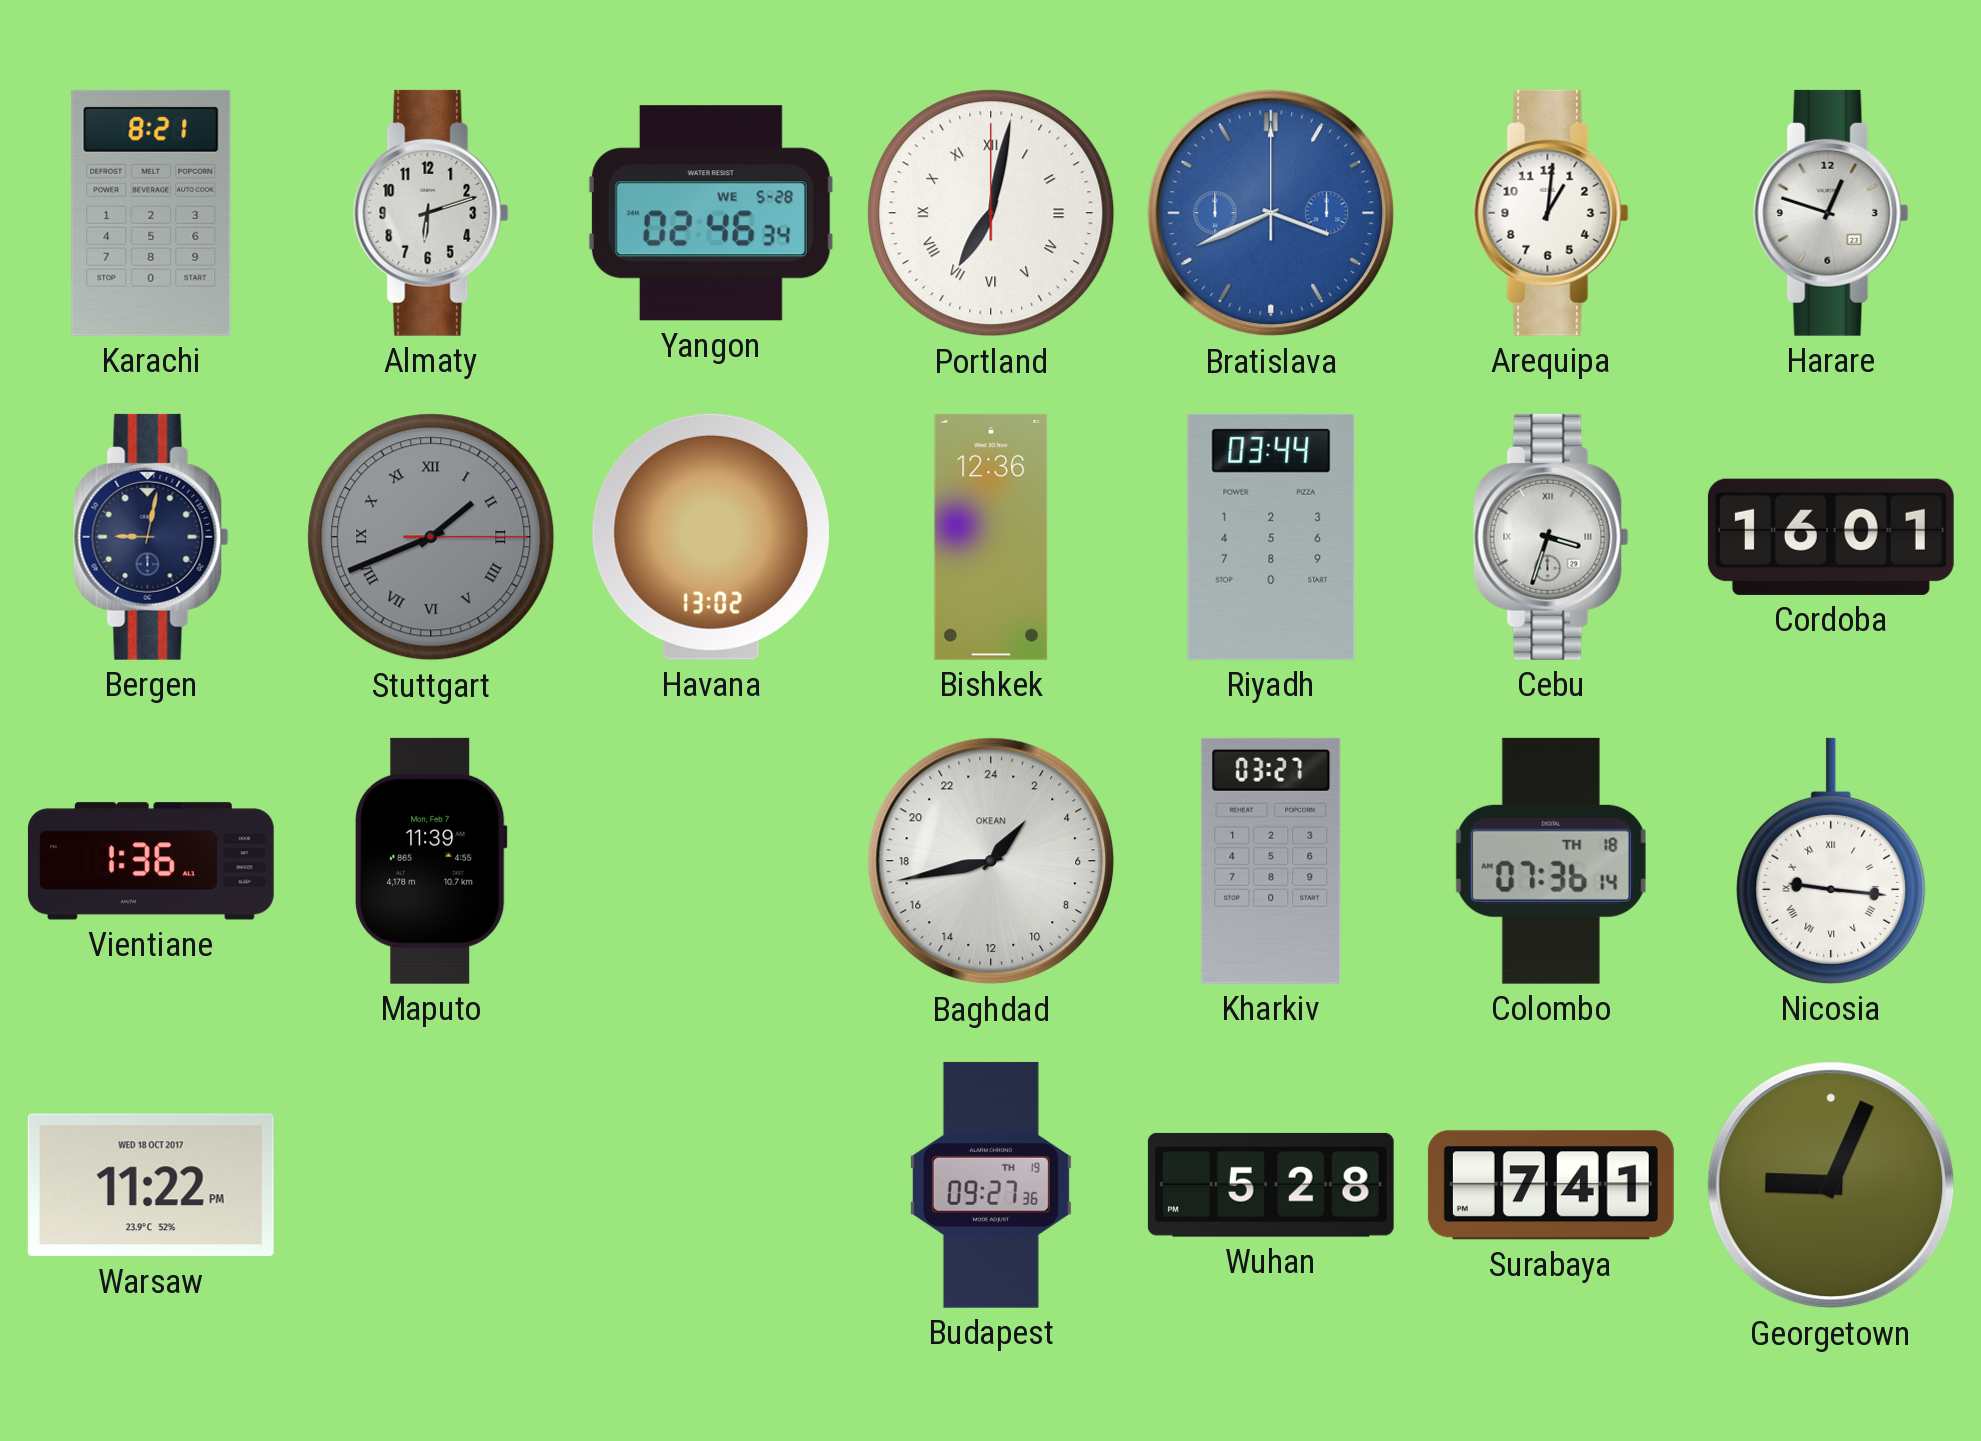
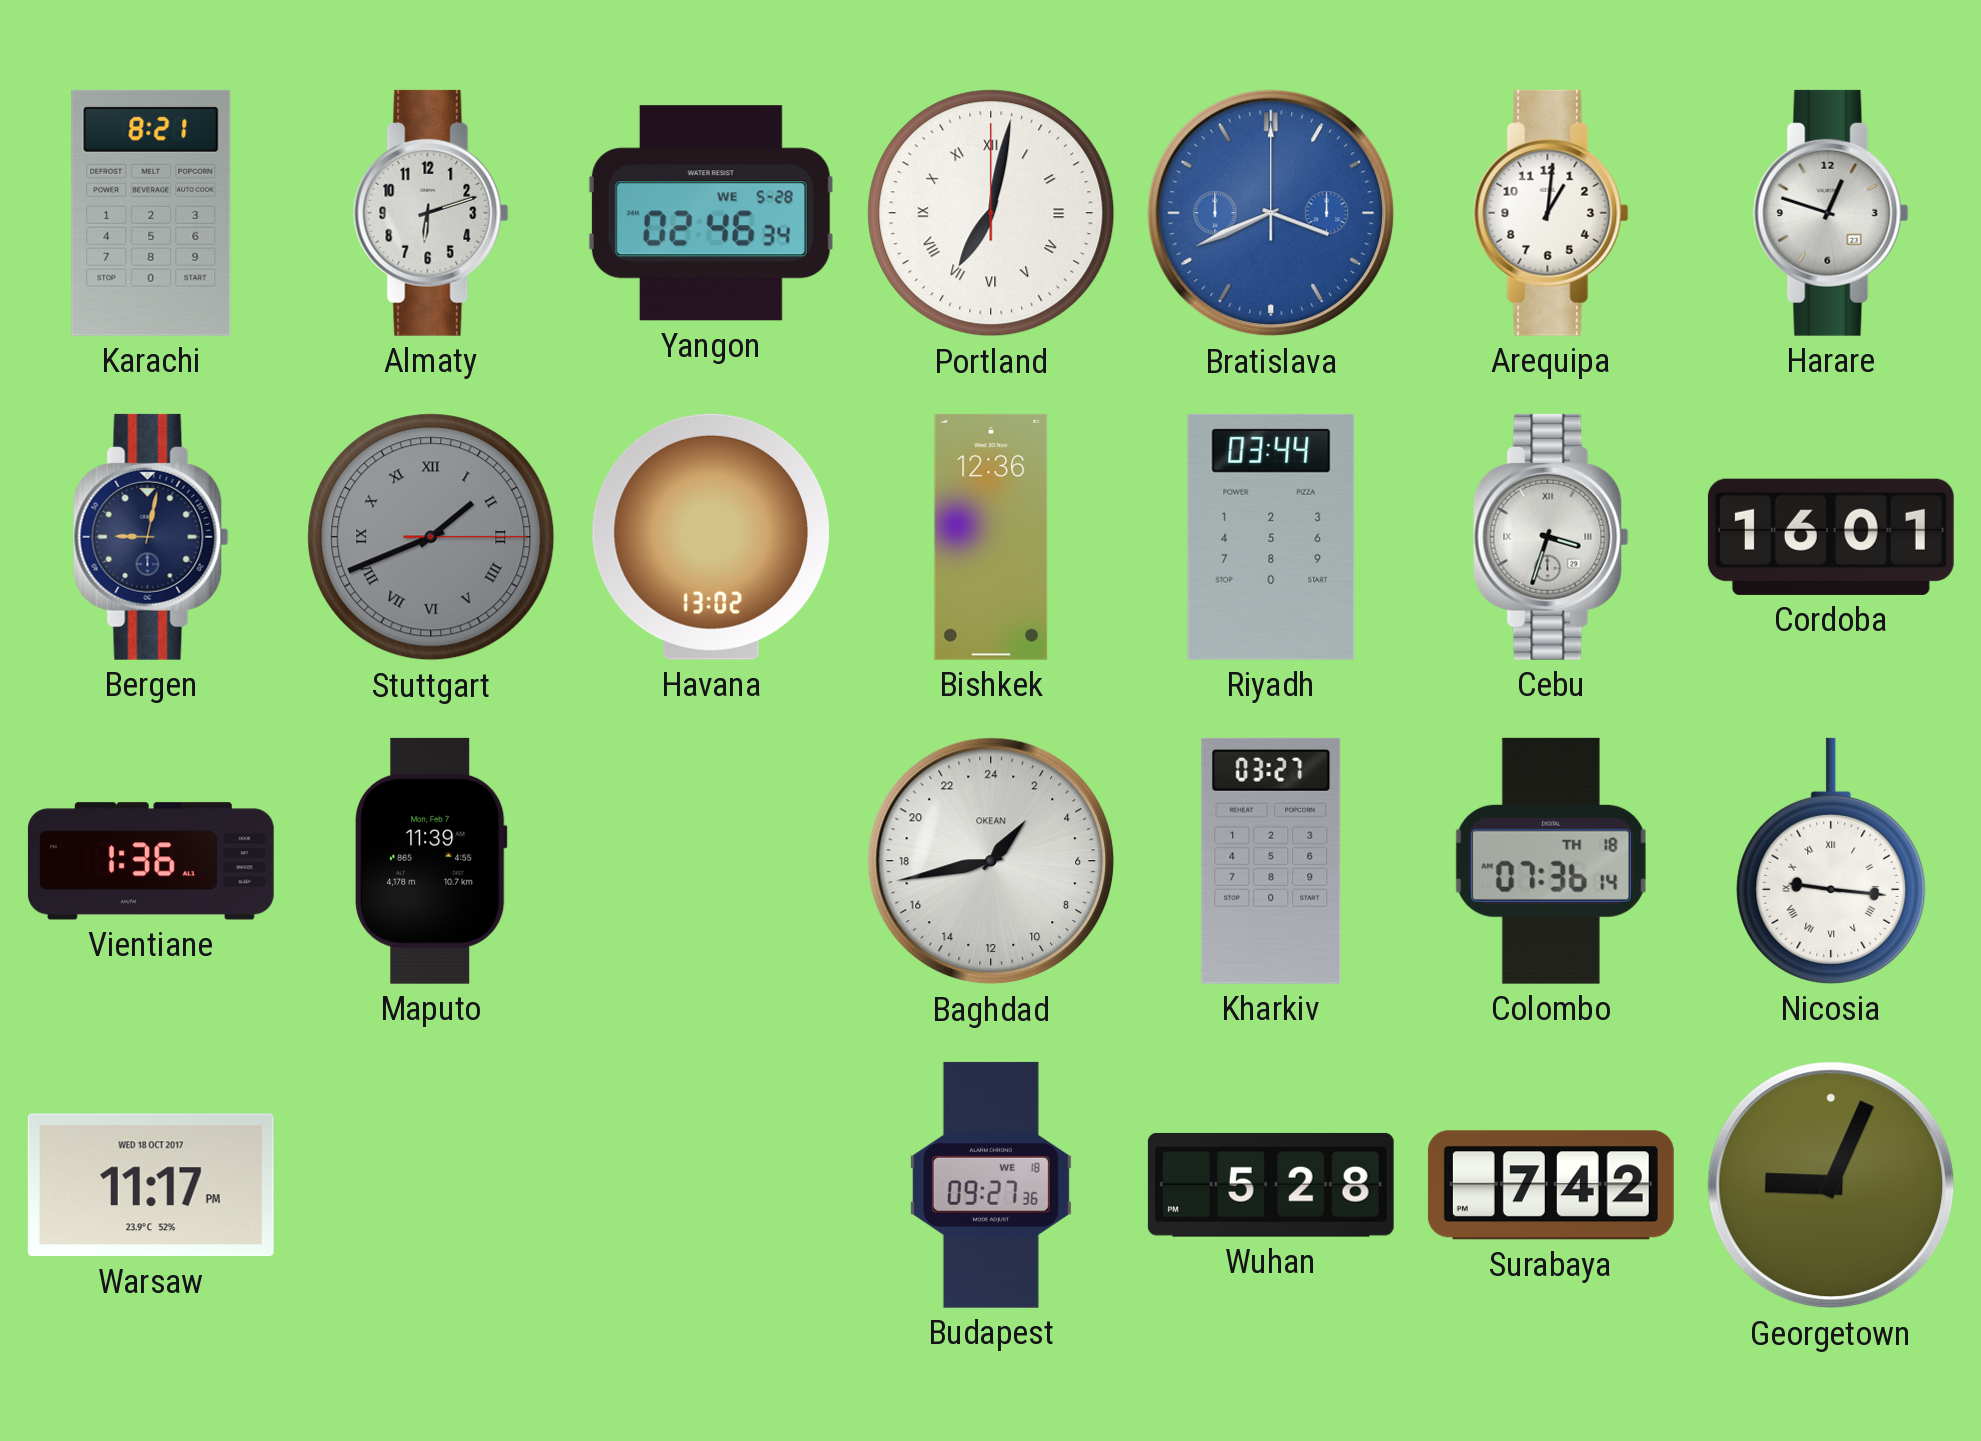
Warsaw: 11:22 -> 11:17 (151, 1185)
Budapest date: TH 19 -> WE 18 (991, 1185)
Surabaya: 7:41 -> 7:42 (1551, 1185)
